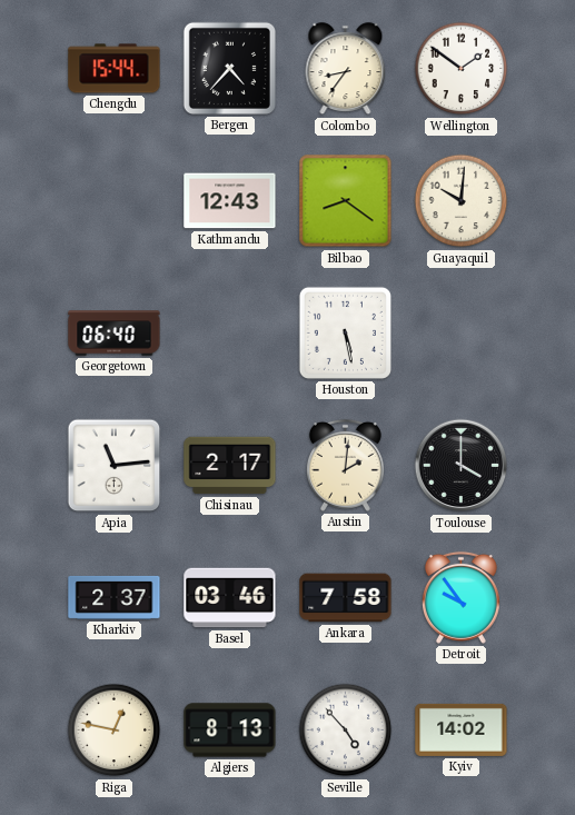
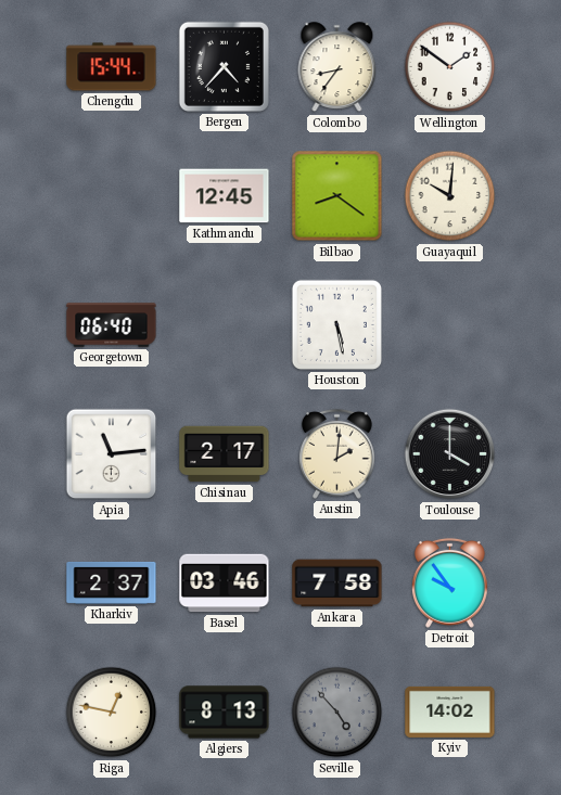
Kathmandu: 12:43 -> 12:45 (225, 196)
Seville dial: white -> grey (337, 713)
